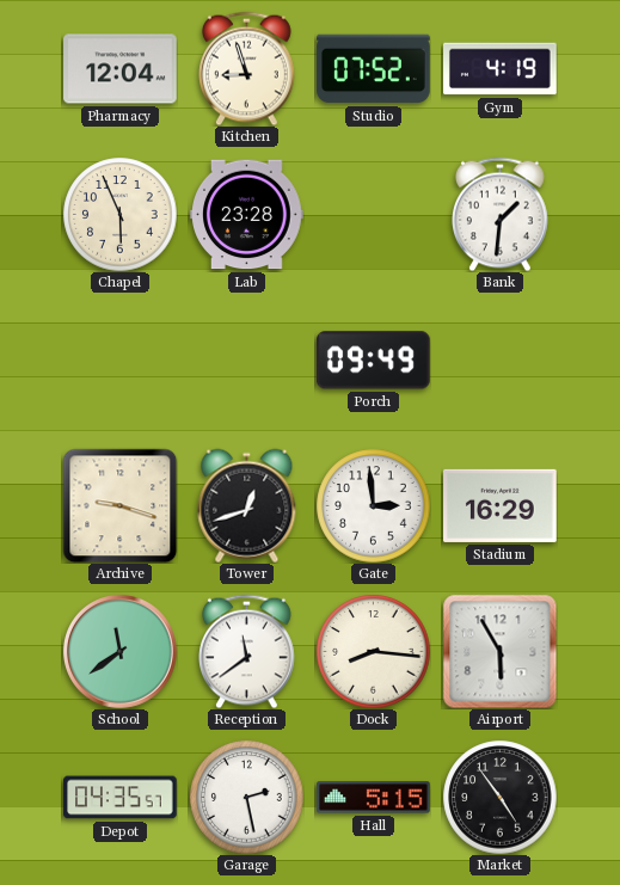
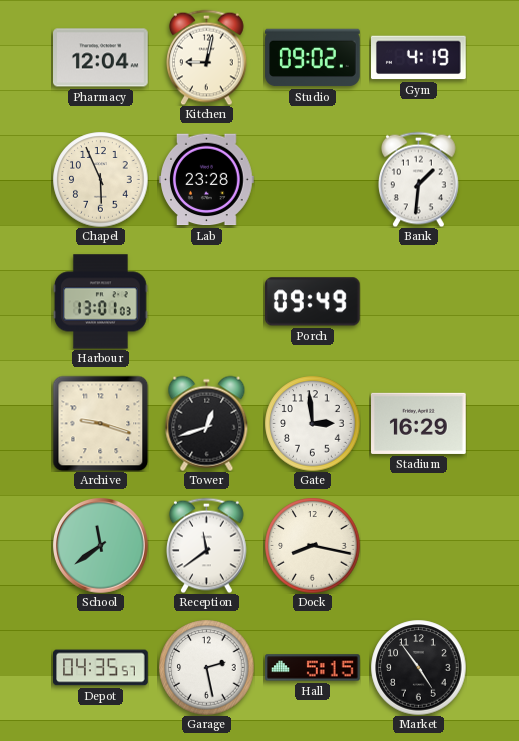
Kitchen: 8:57 -> 9:02 (207, 57)
Studio: 07:52 -> 09:02 (313, 58)
Harbour: none -> 13:01 (101, 302)
Dock: 8:16 -> 8:17 (312, 545)
Airport: 5:55 -> none (499, 651)
